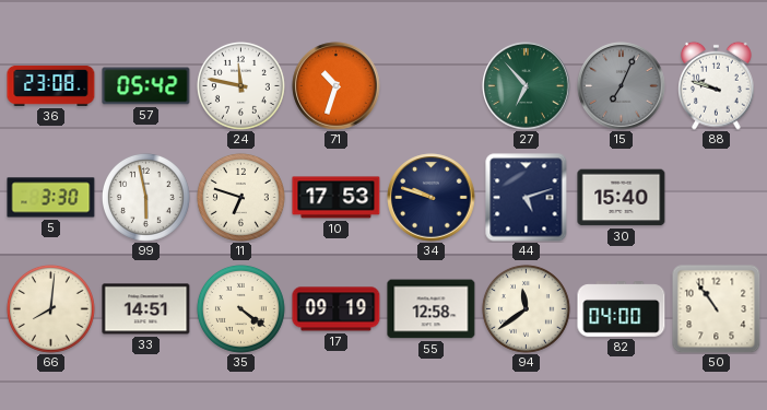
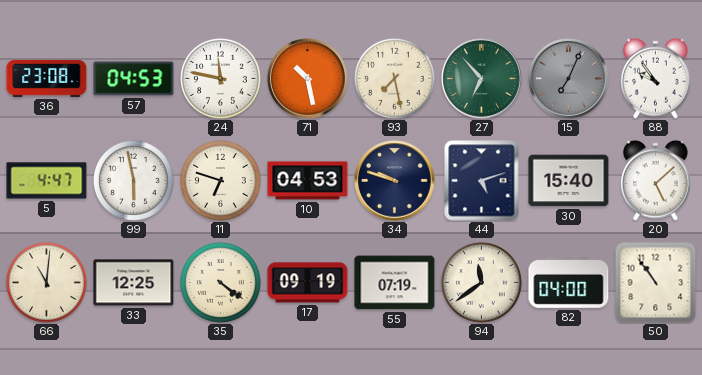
57: 05:42 -> 04:53 (134, 79)
71: 10:33 -> 10:28 (308, 79)
93: none -> 7:28 (394, 78)
88: 9:48 -> 9:54 (656, 78)
5: 3:30 -> 4:47 (47, 181)
10: 17:53 -> 04:53 (308, 181)
20: none -> 5:08 (656, 180)
66: 8:01 -> 11:01 (46, 282)
33: 14:51 -> 12:25 (134, 283)
55: 12:58 -> 07:19 (395, 283)
